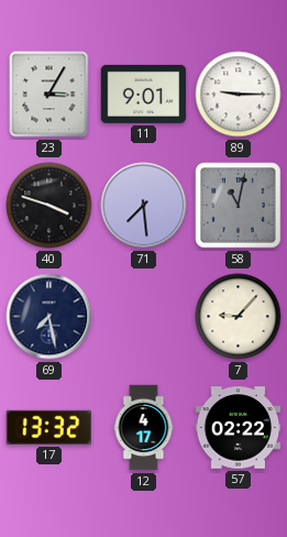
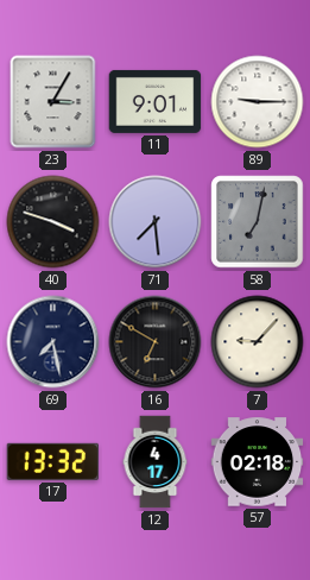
58: 11:02 -> 7:02 (258, 222)
16: none -> 6:50 (156, 342)
57: 02:22 -> 02:18 (258, 462)
